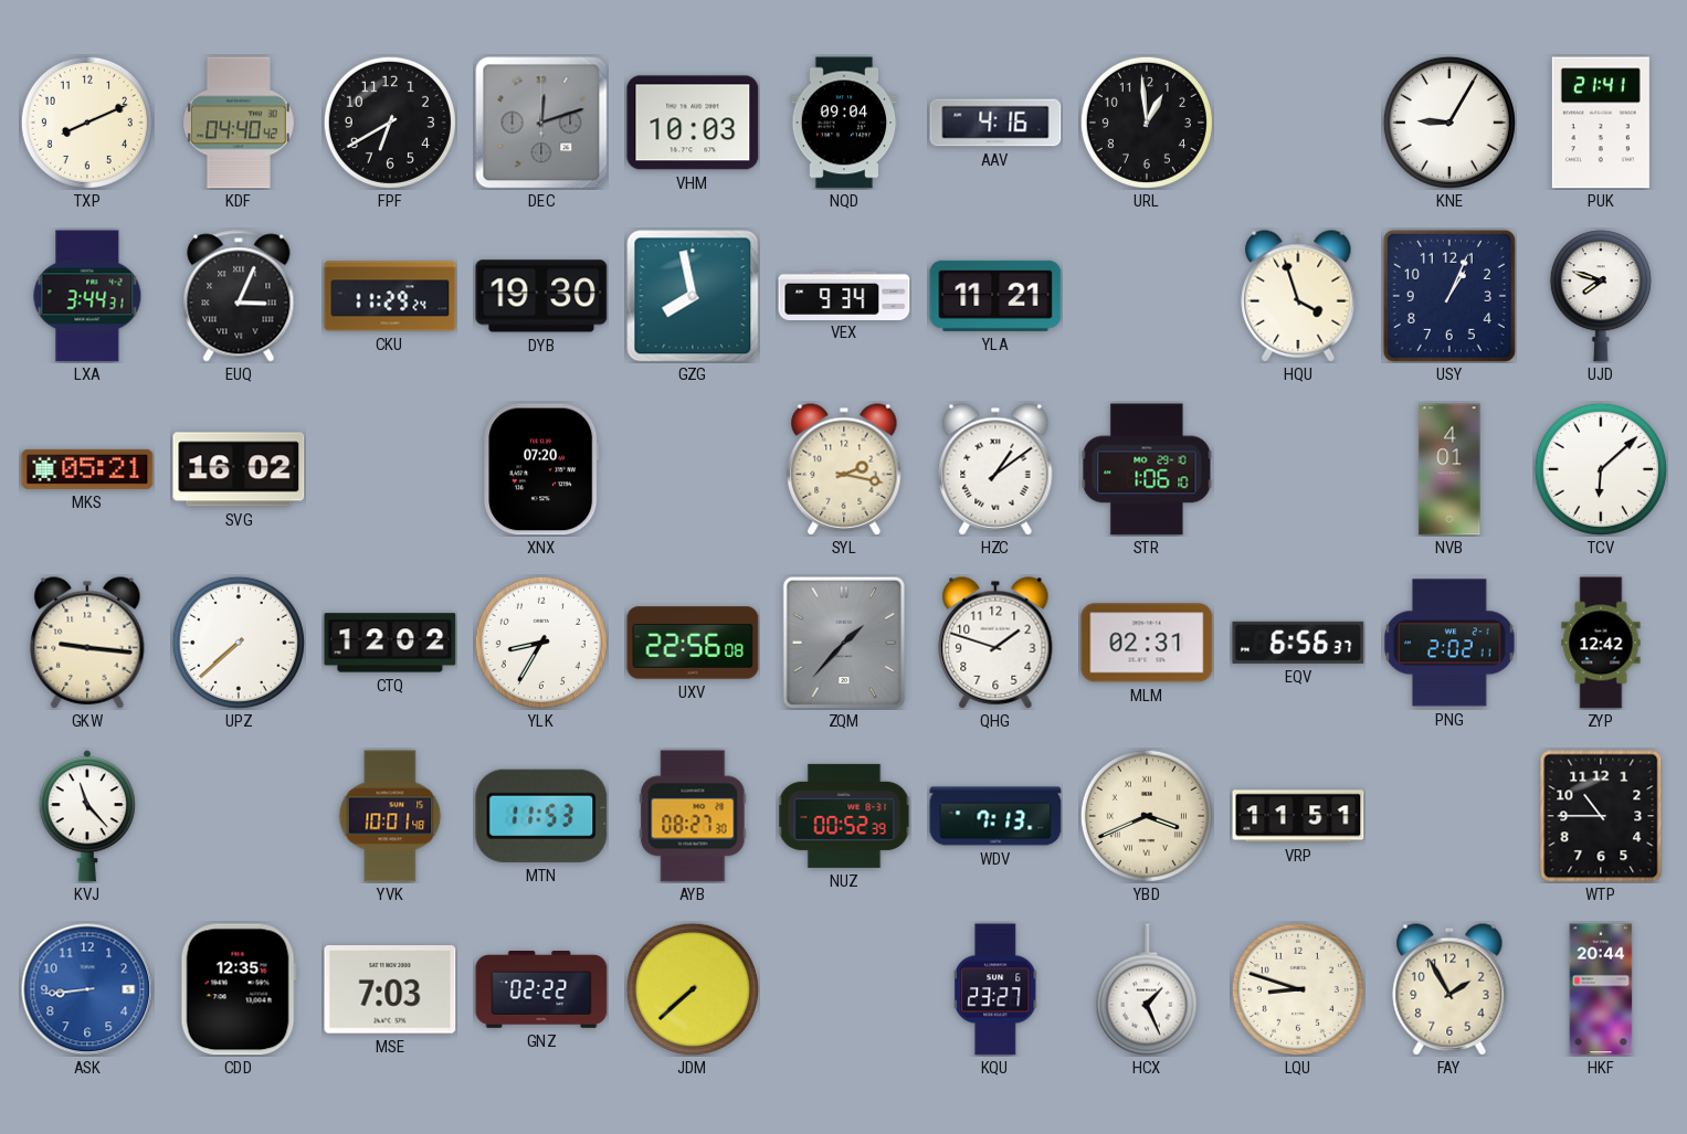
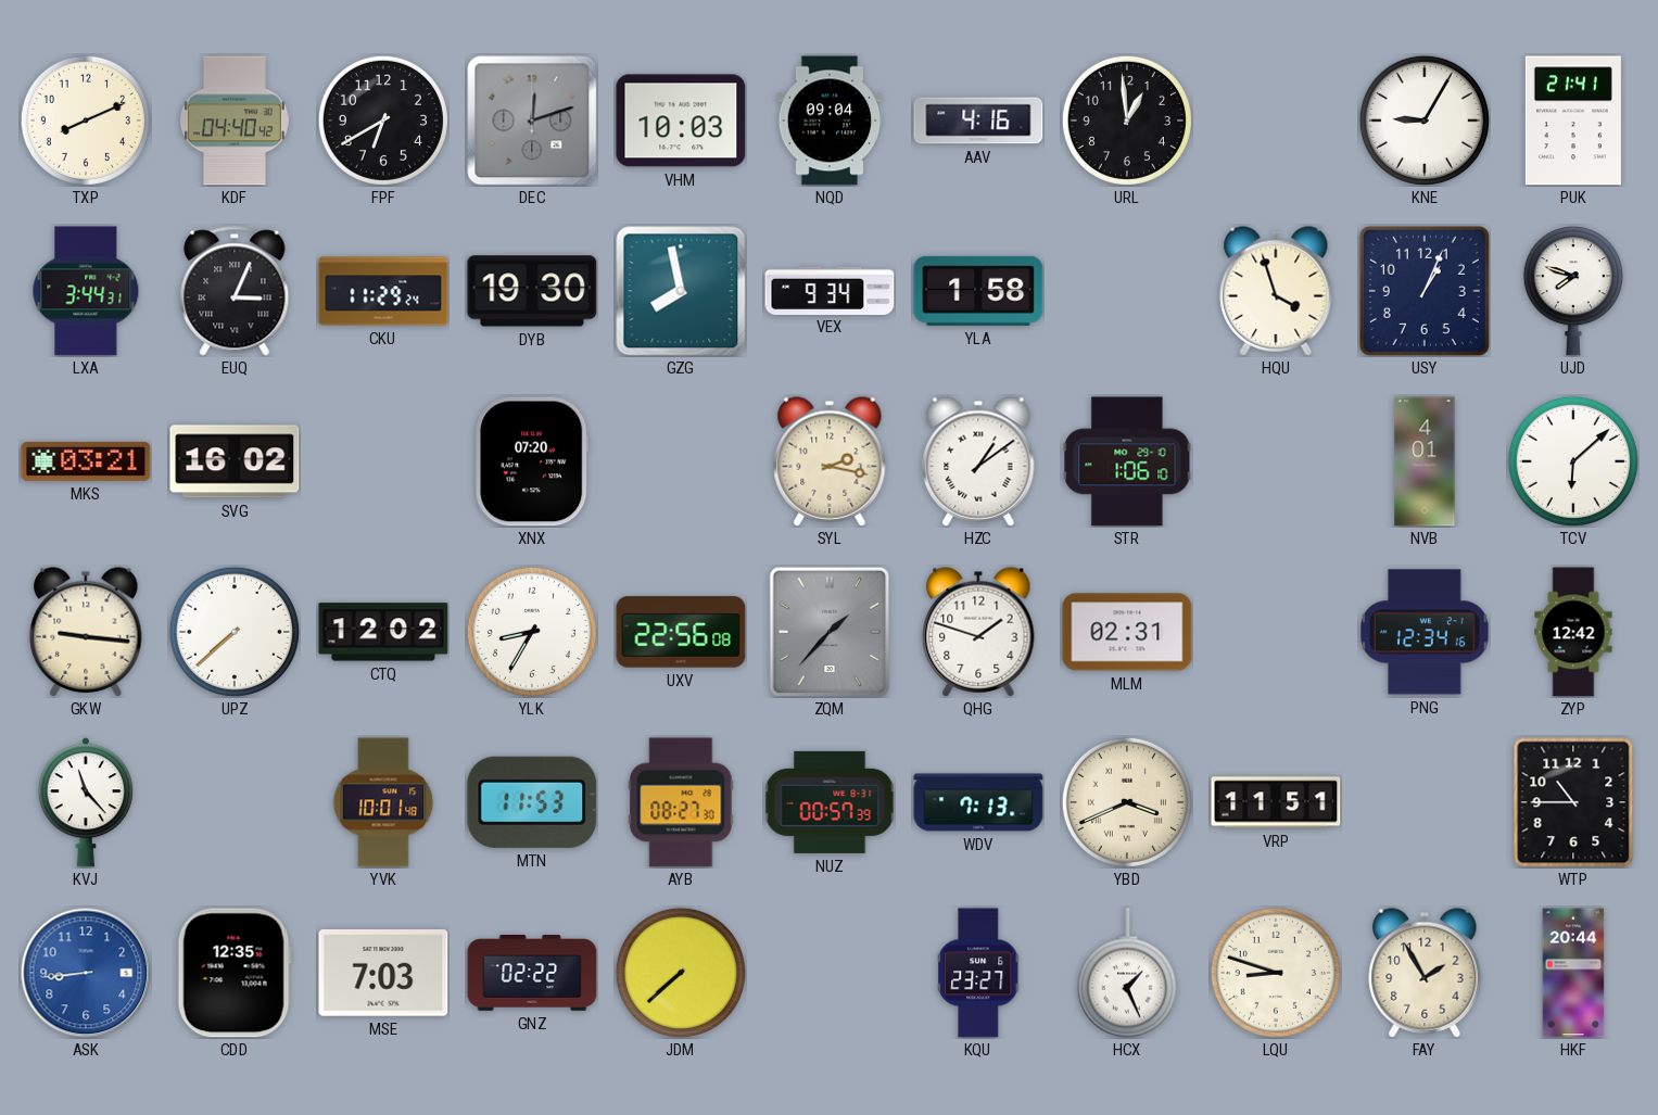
YLA: 11:21 -> 1:58 (978, 291)
MKS: 05:21 -> 03:21 (86, 461)
EQV: 6:56 -> none (1298, 643)
PNG: 2:02 -> 12:34 (1425, 632)
NUZ: 00:52 -> 00:57 (830, 802)
